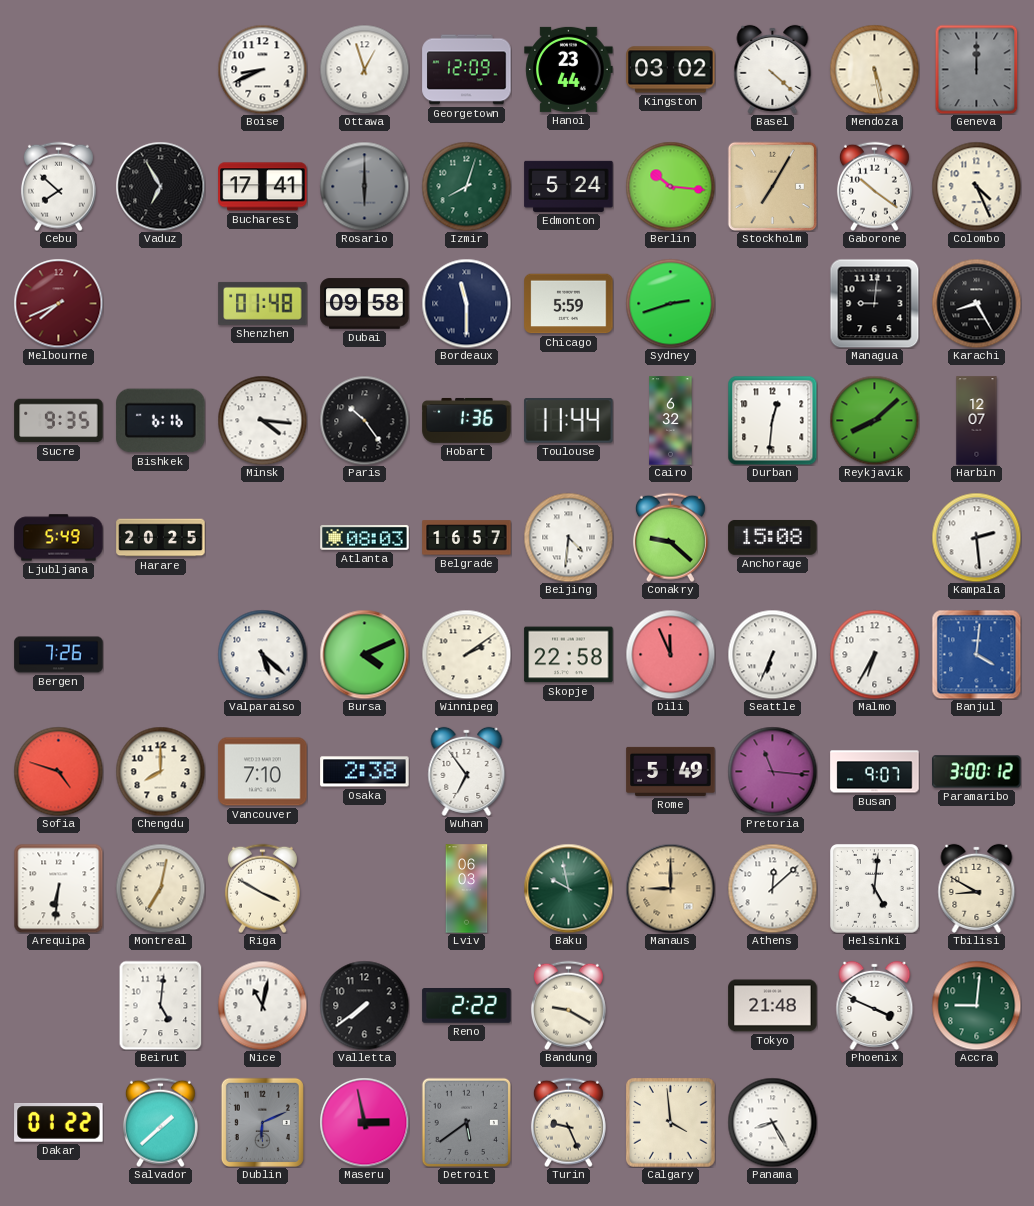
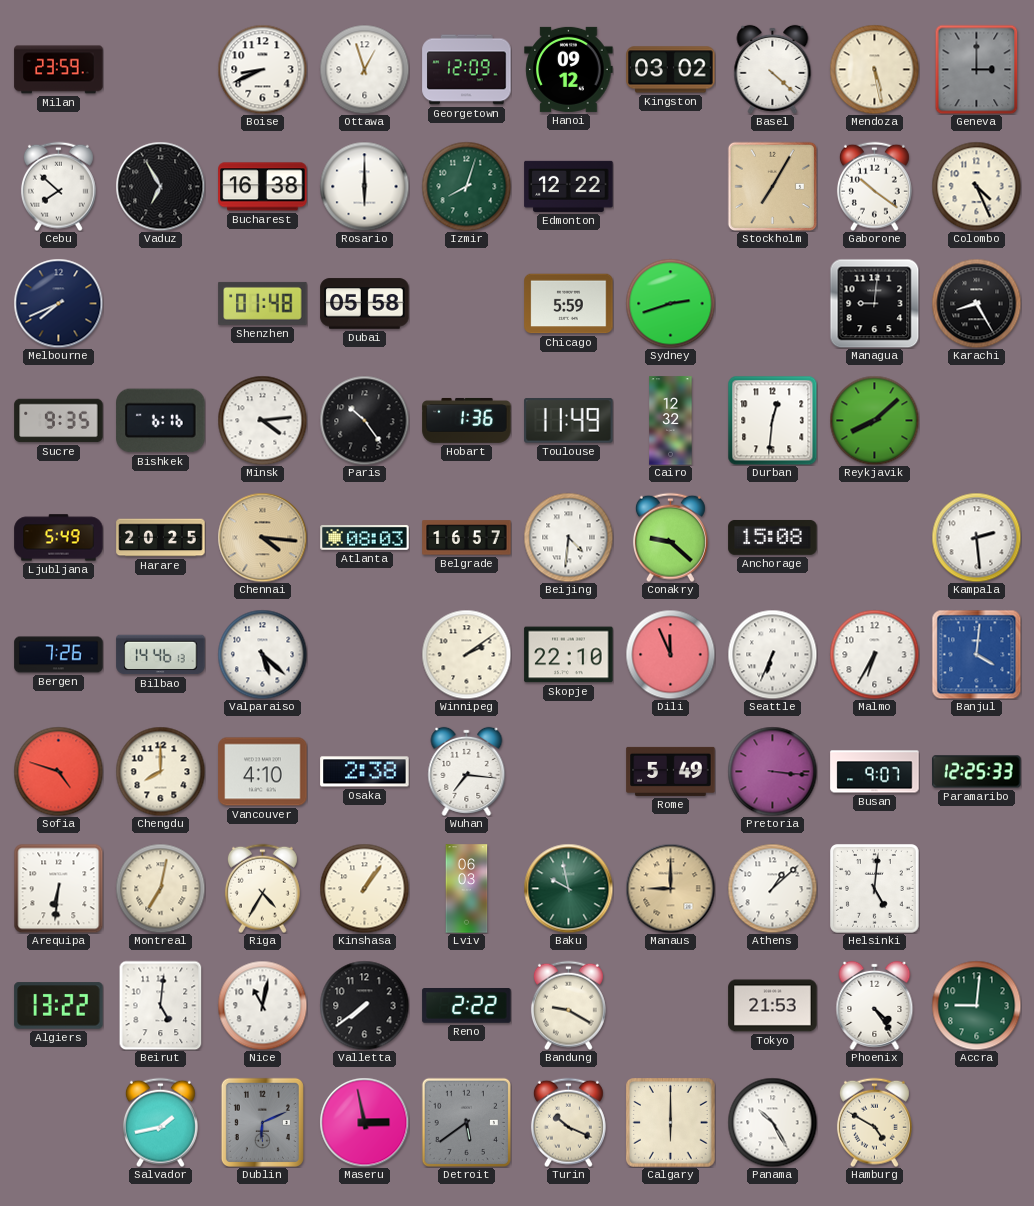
Milan: none -> 23:59 (59, 70)
Hanoi: 23:44 -> 09:12 (569, 69)
Geneva: 12:00 -> 3:00 (977, 69)
Bucharest: 17:41 -> 16:38 (263, 187)
Rosario dial: grey -> white (364, 186)
Edmonton: 5:24 -> 12:22 (569, 186)
Berlin: 10:16 -> none (670, 186)
Melbourne dial: burgundy -> navy (58, 303)
Dubai: 09:58 -> 05:58 (365, 304)
Bordeaux: 11:30 -> none (466, 303)
Minsk: 4:16 -> 4:14 (262, 420)
Toulouse: 11:44 -> 11:49 (569, 421)
Cairo: 6:32 -> 12:32 (671, 421)
Harbin: 12:07 -> none (977, 421)
Chennai: none -> 4:16 (262, 537)
Bilbao: none -> 14:46 (161, 655)
Bursa: 4:11 -> none (364, 654)
Skopje: 22:58 -> 22:10 (569, 655)
Vancouver: 7:10 -> 4:10 (263, 772)
Wuhan: 6:54 -> 7:16 (467, 771)
Pretoria: 11:16 -> 3:16 (772, 771)
Paramaribo: 3:00 -> 12:25 (977, 772)
Riga: 3:50 -> 4:35 (262, 888)
Kinshasa: none -> 1:06 (364, 888)
Athens: 12:08 -> 1:08 (772, 888)
Tbilisi: 8:50 -> none (977, 888)
Algiers: none -> 13:22 (59, 1006)
Tokyo: 21:48 -> 21:53 (773, 1006)
Phoenix: 3:49 -> 4:24 (875, 1005)
Dakar: 01:22 -> none (59, 1123)
Salvador: 1:38 -> 1:43 (160, 1122)
Turin: 9:26 -> 10:19 (568, 1122)
Calgary: 3:59 -> 6:00 (671, 1123)
Panama: 8:25 -> 10:25 (772, 1122)
Hamburg: none -> 4:50 (874, 1122)
